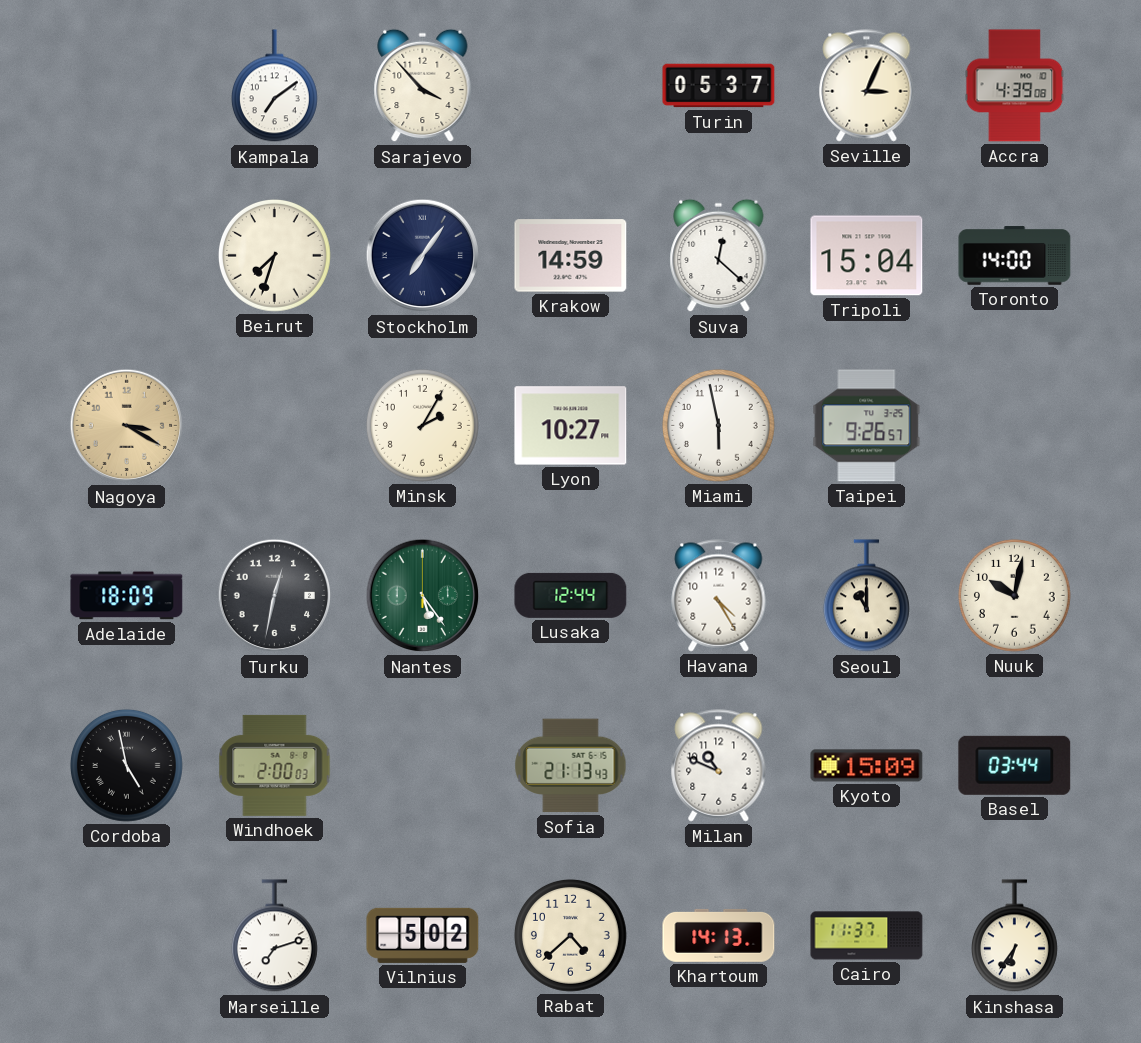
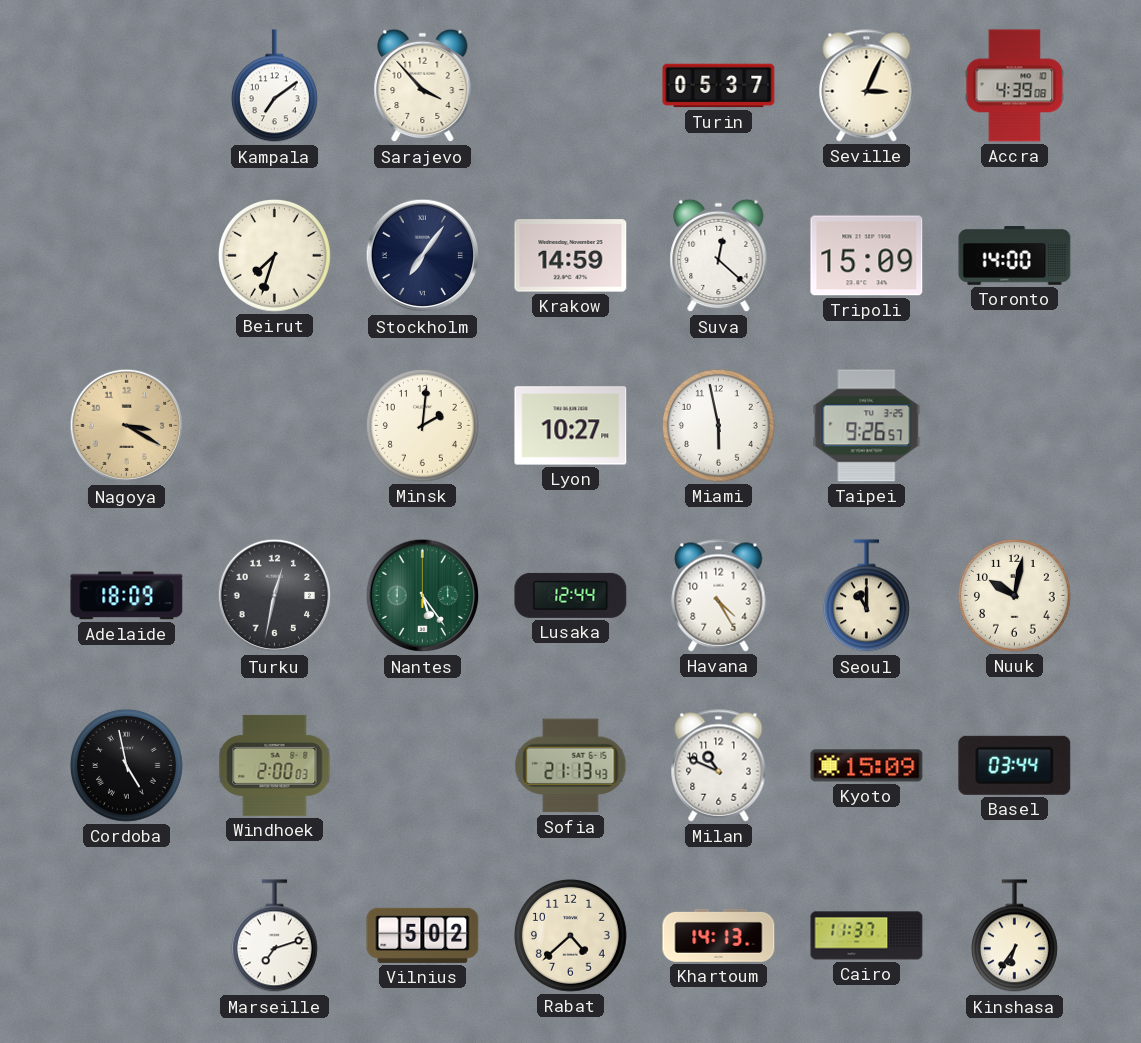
Tripoli: 15:04 -> 15:09 (867, 256)
Minsk: 2:05 -> 2:01 (422, 425)
